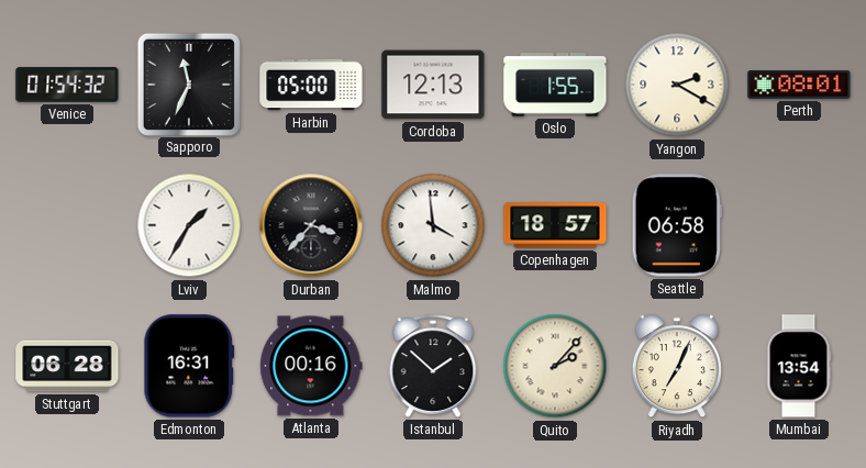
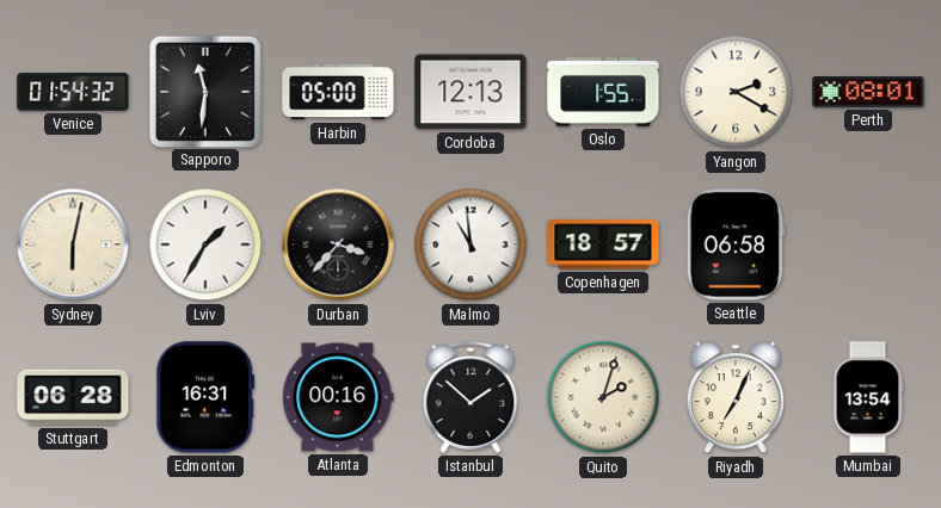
Sapporo: 11:34 -> 11:31 (204, 91)
Sydney: none -> 6:02 (73, 244)
Malmo: 3:59 -> 10:59 (470, 244)
Quito: 2:07 -> 2:03 (603, 397)
